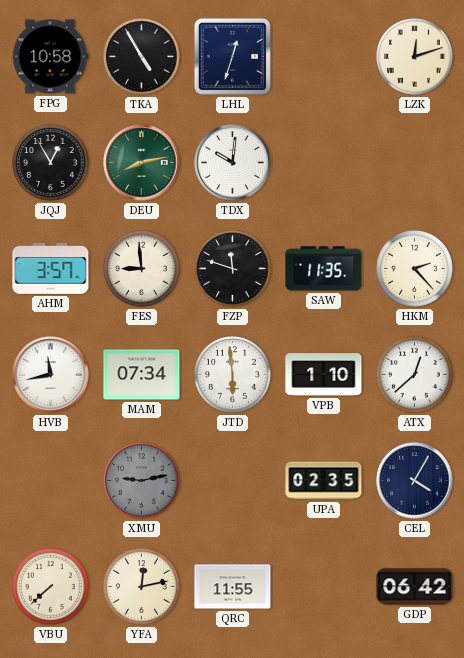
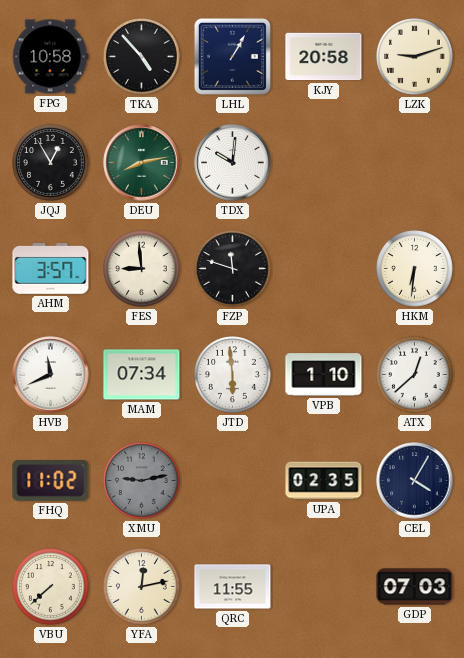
TKA: 4:55 -> 4:53 (142, 57)
LHL: 12:33 -> 1:05 (232, 56)
KJY: none -> 20:58 (324, 57)
LZK: 12:12 -> 9:12 (415, 57)
SAW: 11:35 -> none (324, 269)
HKM: 2:23 -> 6:31 (415, 269)
HVB: 11:43 -> 11:41 (51, 375)
FHQ: none -> 11:02 (51, 481)
GDP: 06:42 -> 07:03 (415, 587)
